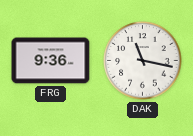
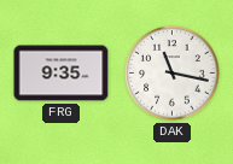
FRG: 9:36 -> 9:35 (62, 74)
